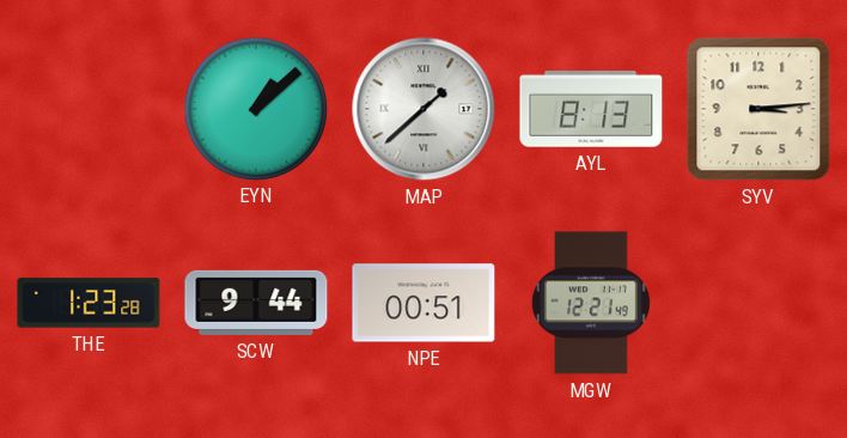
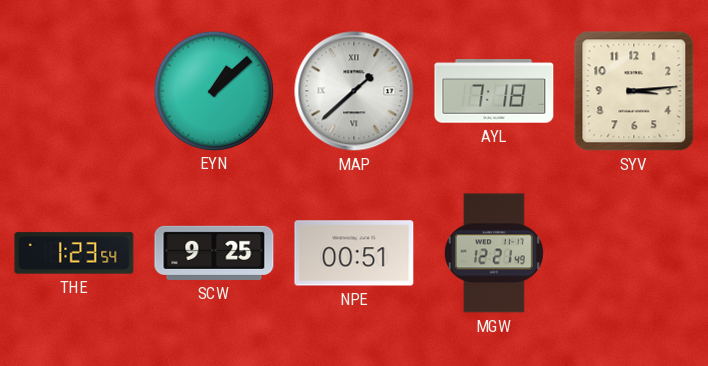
AYL: 8:13 -> 7:18 (494, 91)
THE: 1:23:28 -> 1:23:54 (74, 253)
SCW: 9:44 -> 9:25 (214, 253)
